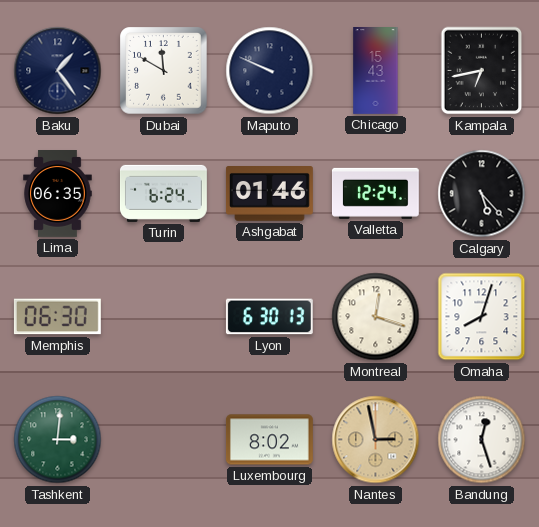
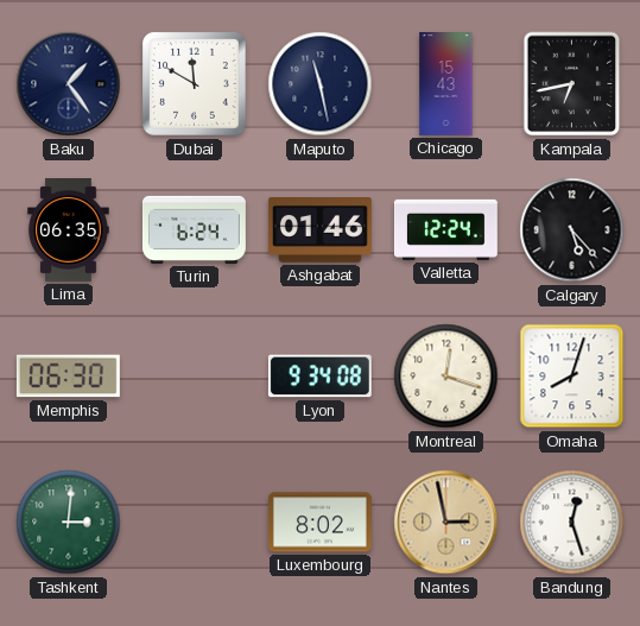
Maputo: 9:49 -> 11:28 (321, 84)
Lyon: 6:30 -> 9:34 (319, 377)
